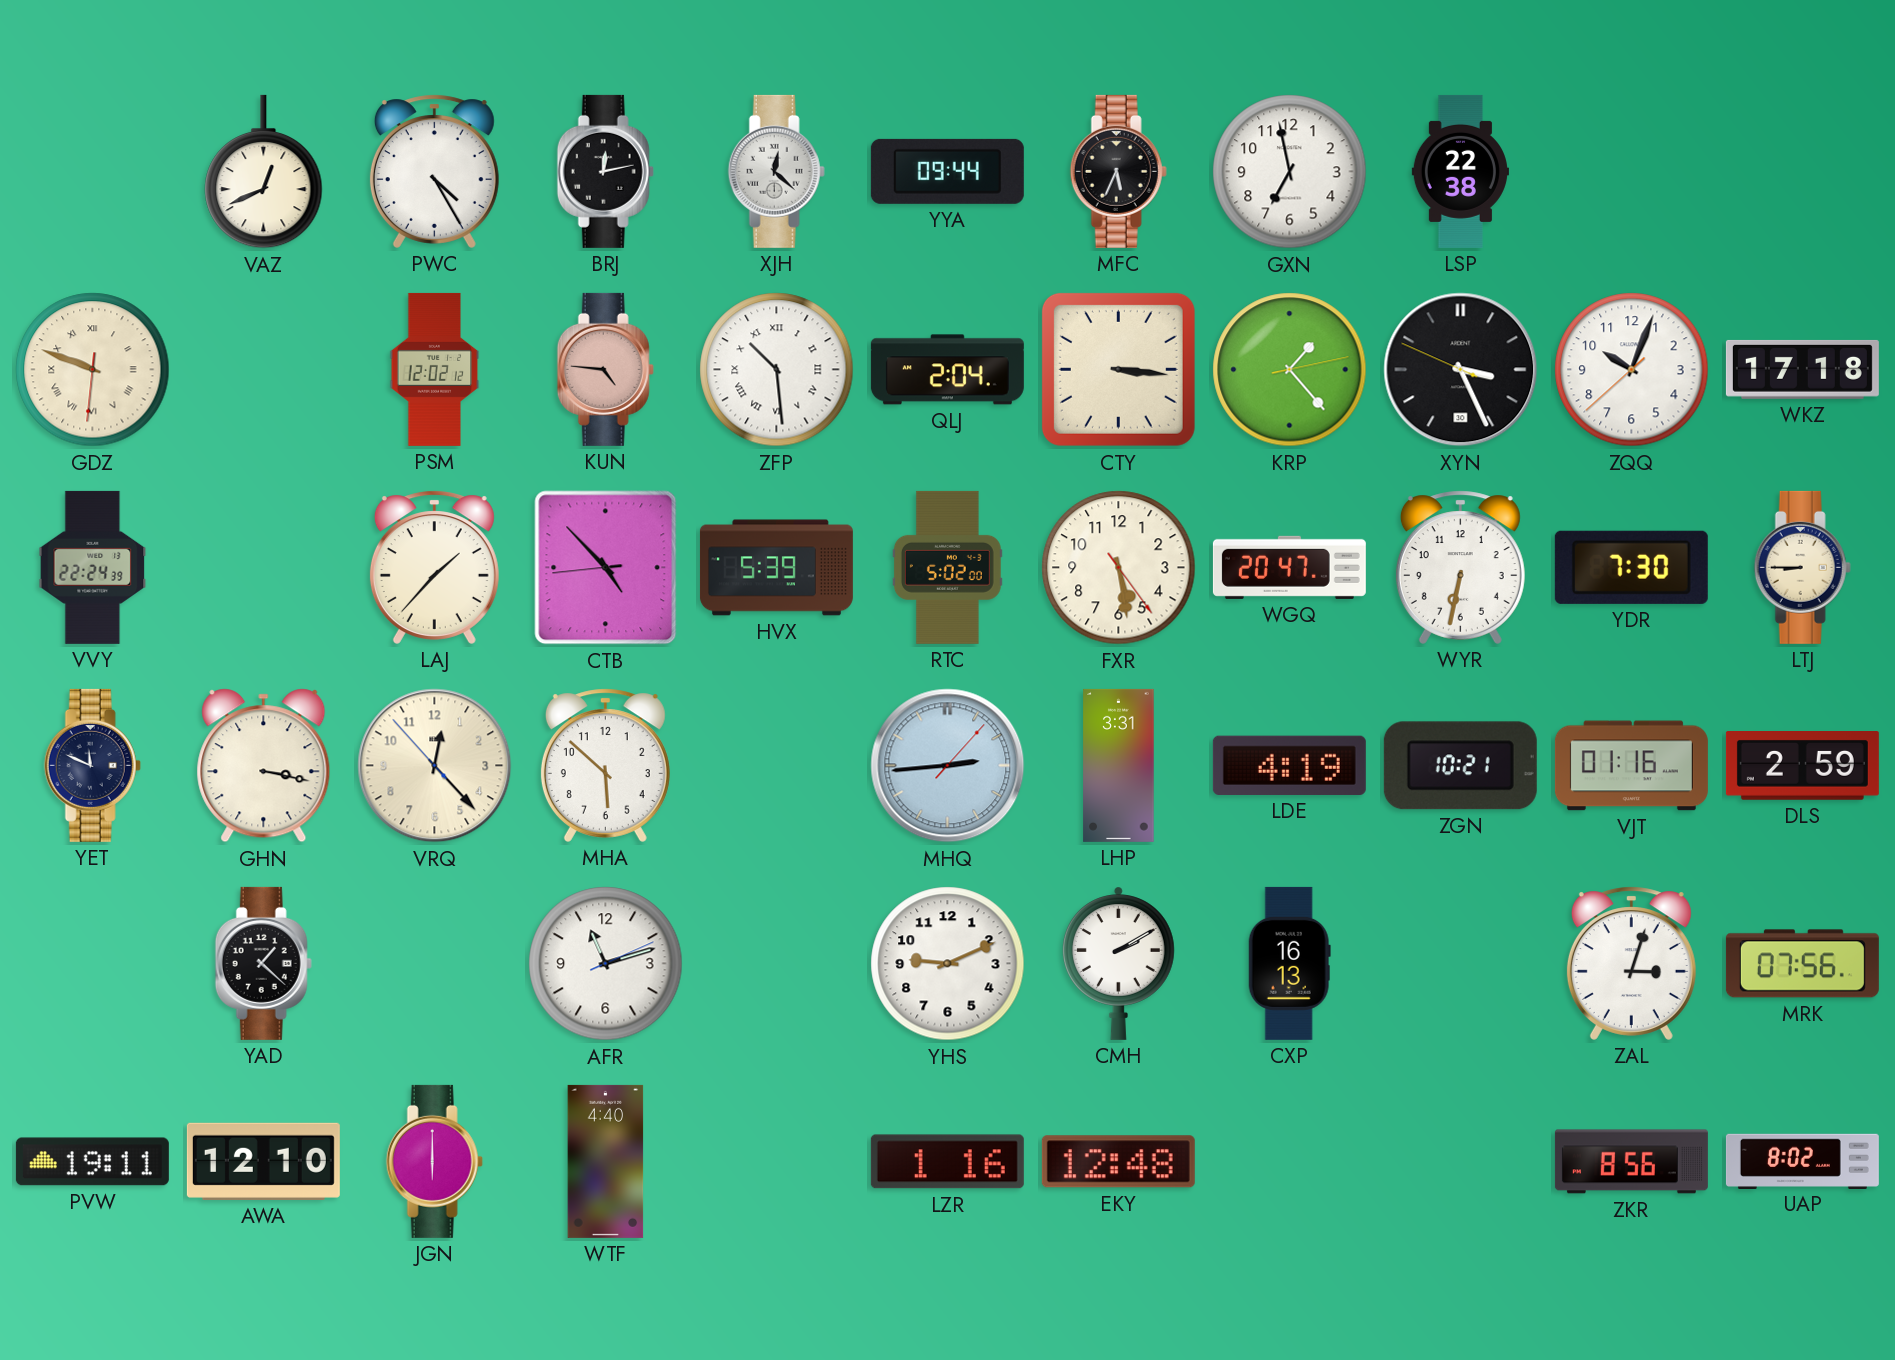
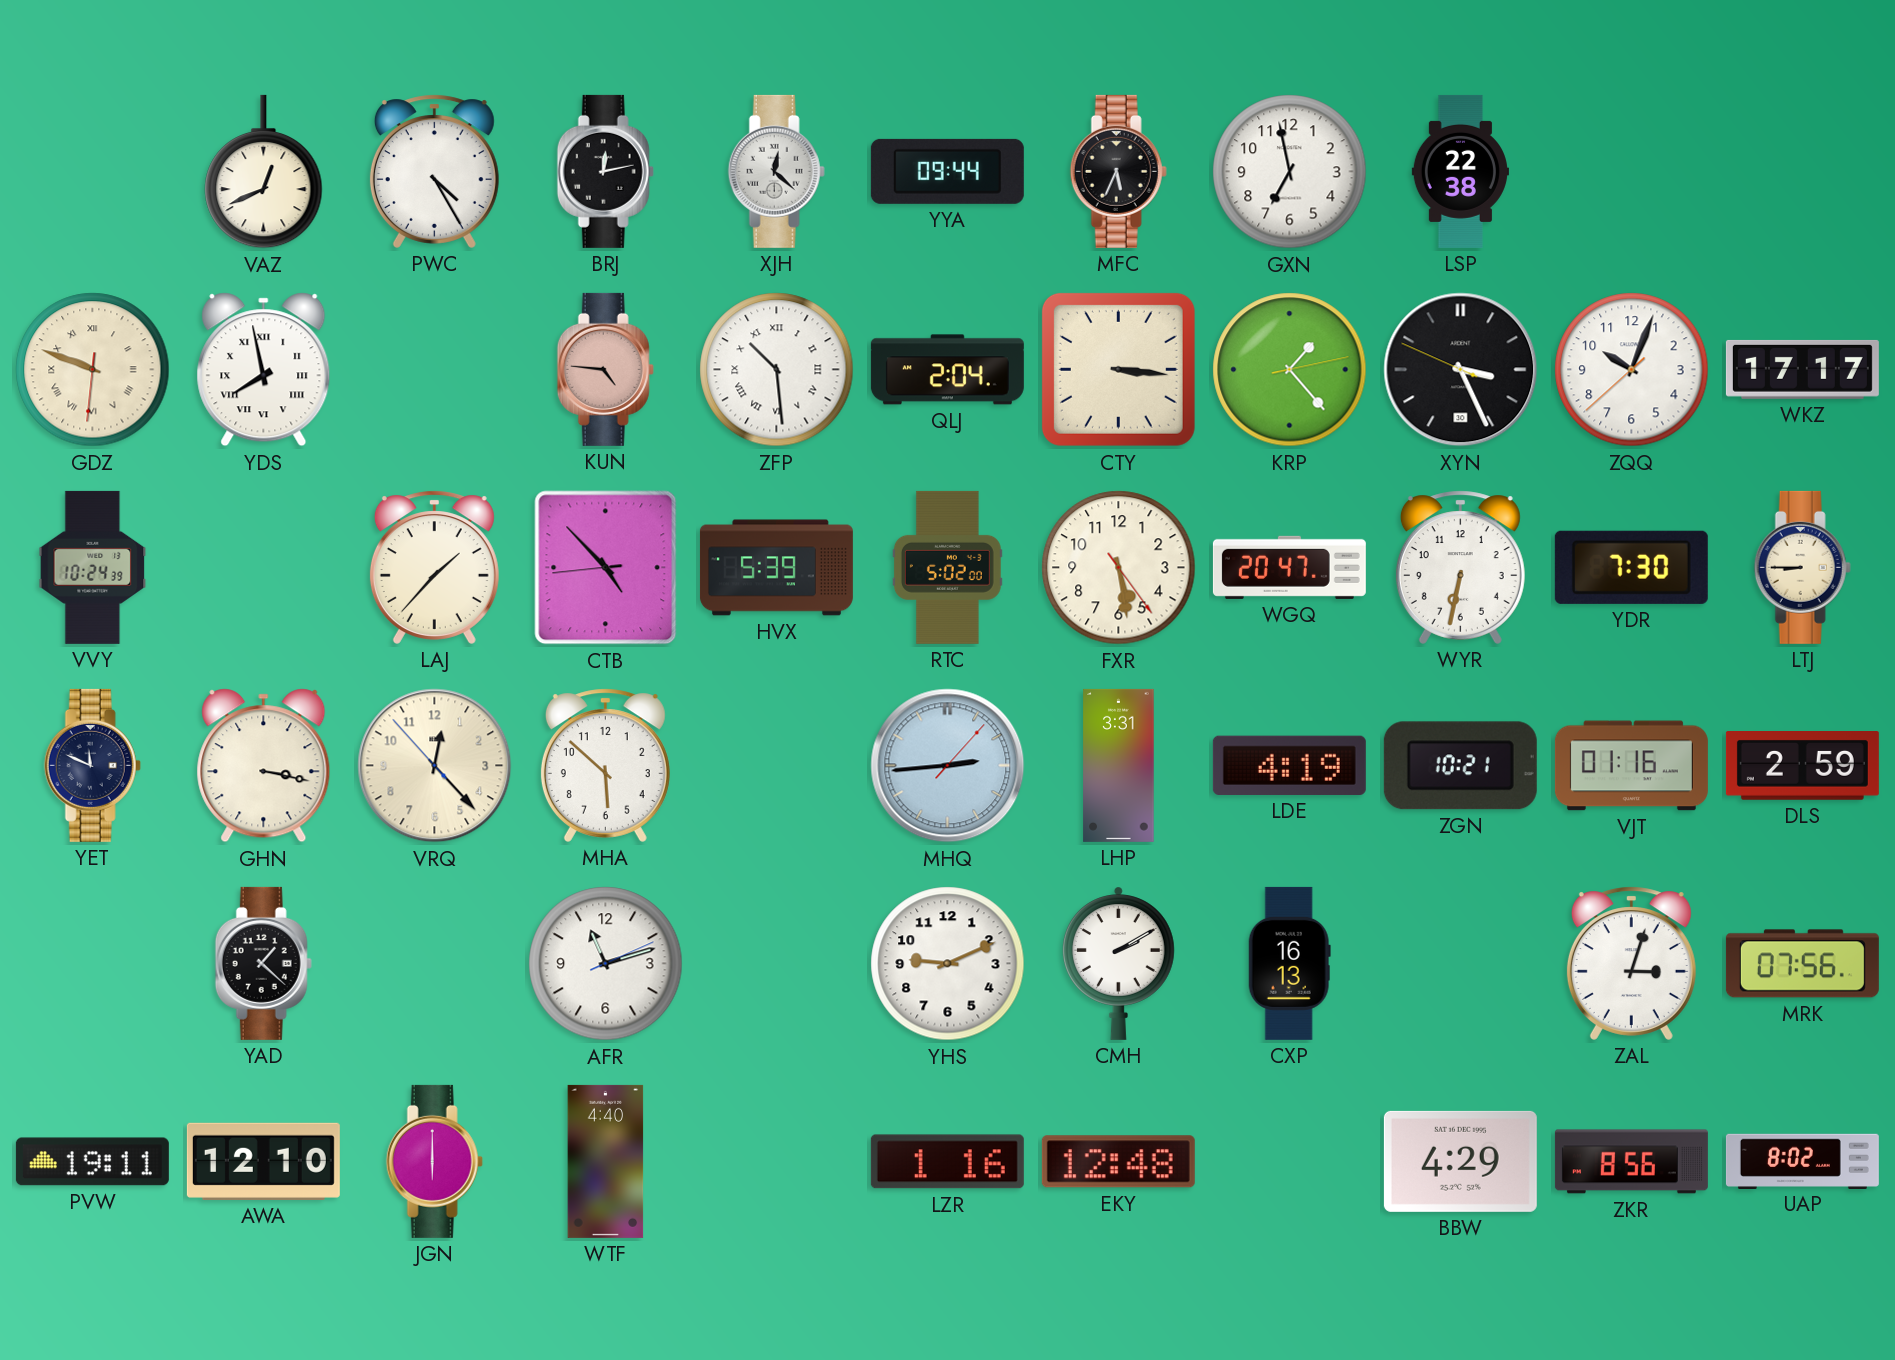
YDS: none -> 7:58 (264, 370)
PSM: 12:02 -> none (435, 369)
WKZ: 17:18 -> 17:17 (1802, 369)
VVY: 22:24 -> 10:24 (93, 567)
BBW: none -> 4:29 (1460, 1161)
